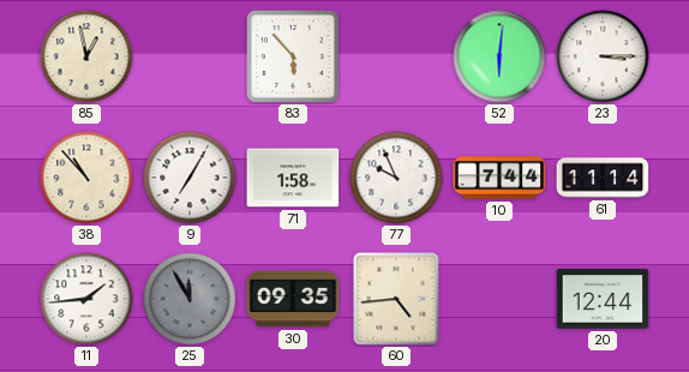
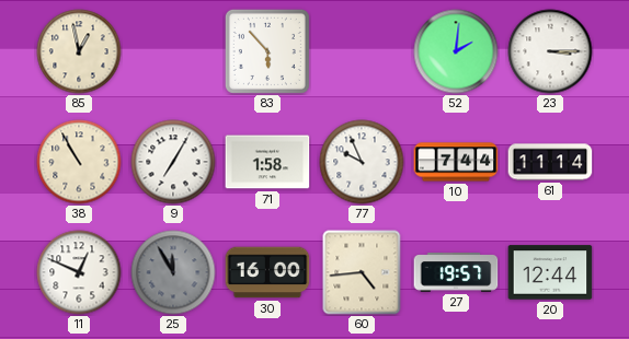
52: 6:01 -> 2:01 (456, 51)
38: 10:53 -> 10:55 (79, 162)
11: 1:44 -> 12:49 (79, 272)
30: 09:35 -> 16:00 (267, 272)
27: none -> 19:57 (456, 272)
